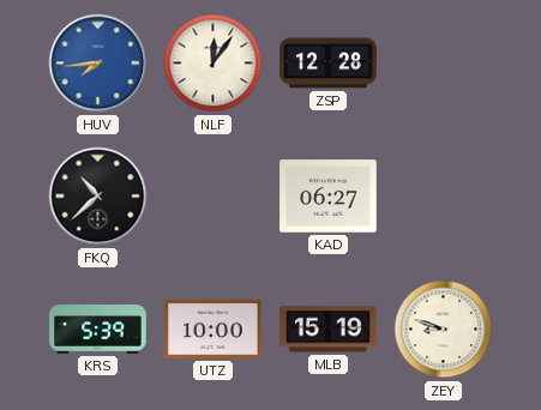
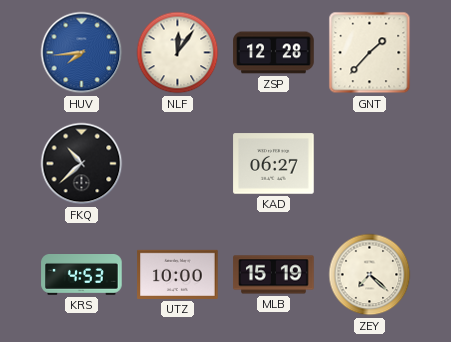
GNT: none -> 1:37 (370, 53)
KRS: 5:39 -> 4:53 (82, 275)
ZEY: 8:48 -> 7:22 (370, 275)
